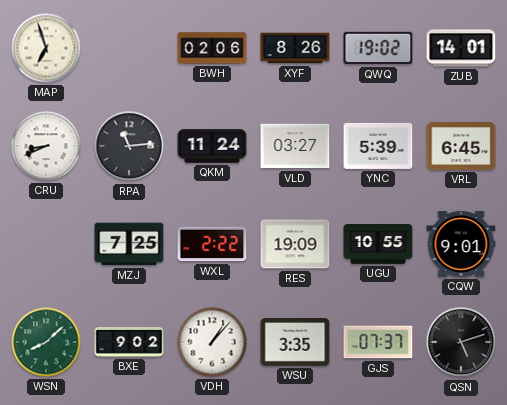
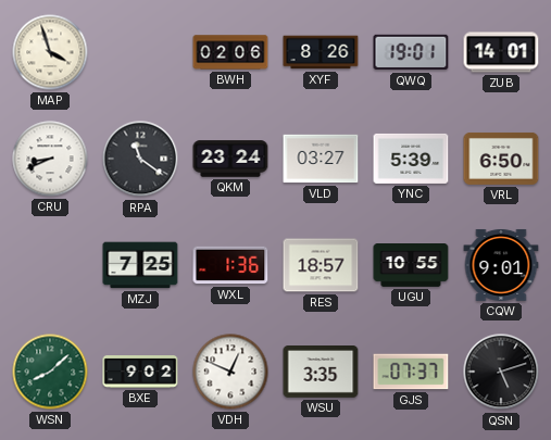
MAP: 6:57 -> 3:57 (50, 52)
QWQ: 19:02 -> 19:01 (411, 52)
RPA: 11:14 -> 11:21 (140, 159)
QKM: 11:24 -> 23:24 (230, 159)
VRL: 6:45 -> 6:50 (501, 159)
WXL: 2:22 -> 1:36 (230, 265)
RES: 19:09 -> 18:57 (321, 265)
VDH: 1:07 -> 12:49 (230, 372)
